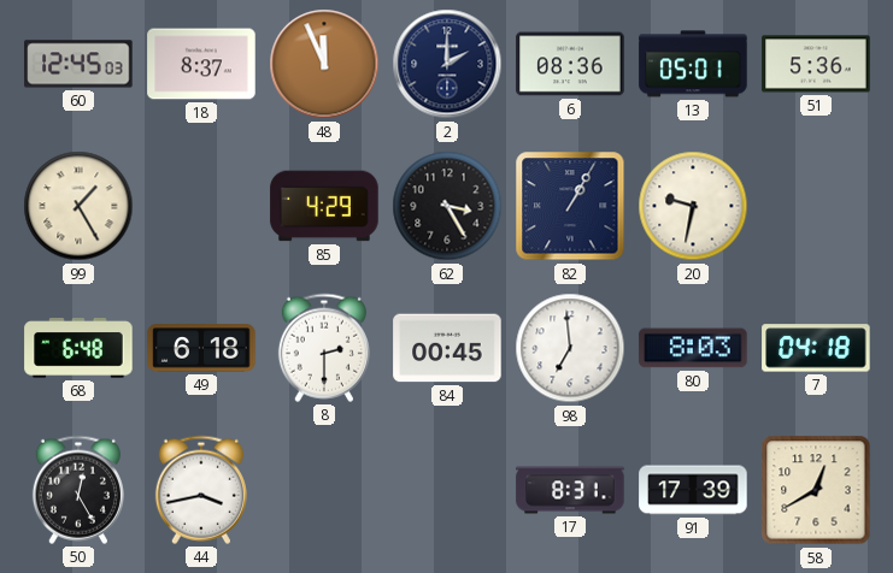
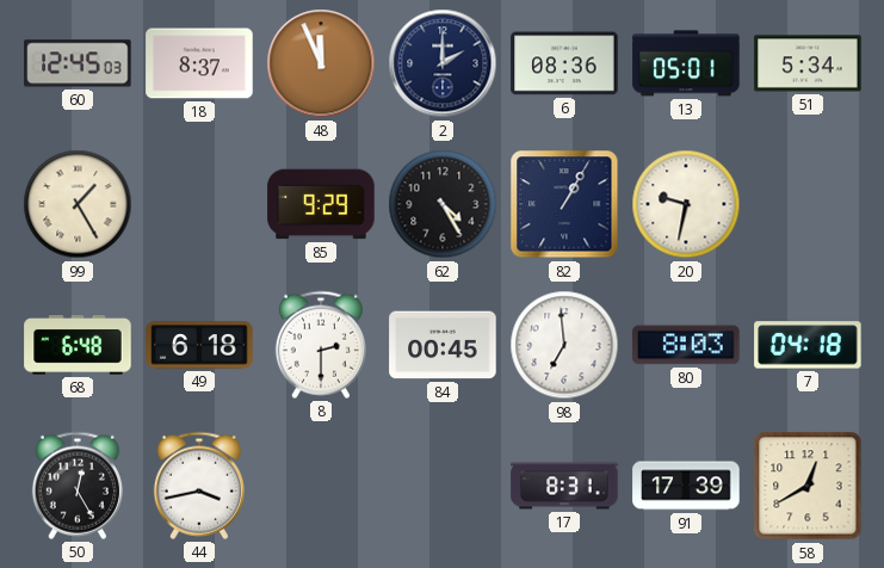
51: 5:36 -> 5:34 (808, 63)
85: 4:29 -> 9:29 (321, 204)
62: 3:25 -> 4:25 (443, 204)
